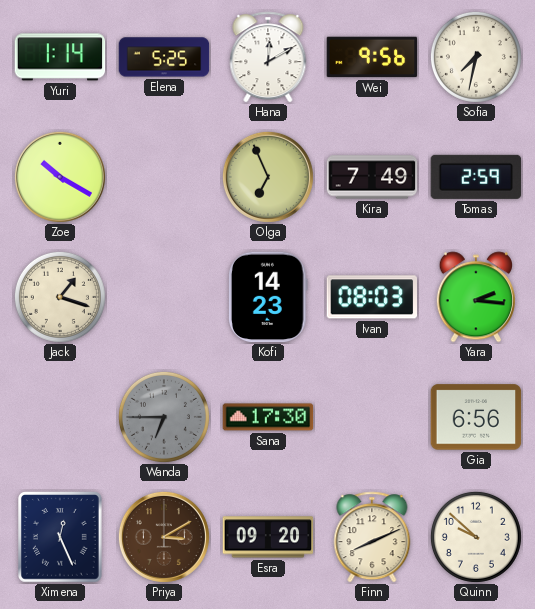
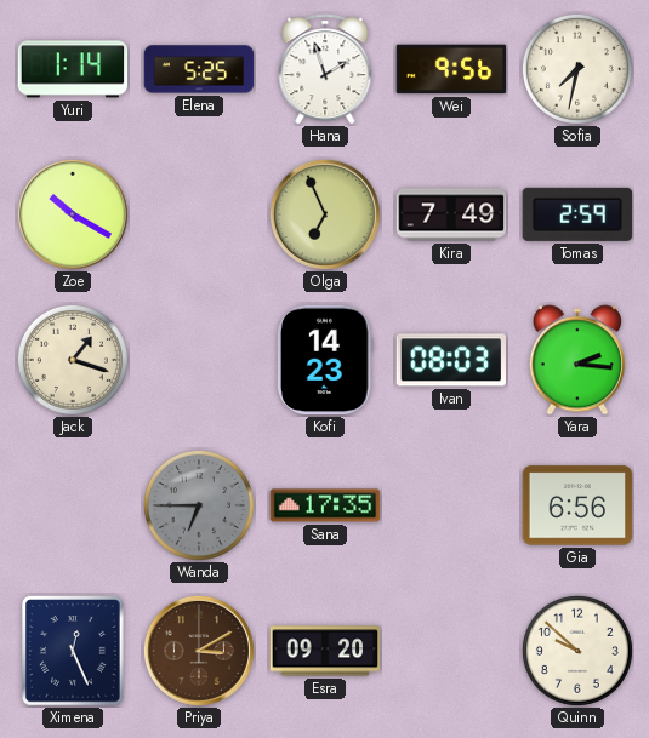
Hana: 12:10 -> 1:57 (325, 69)
Sana: 17:30 -> 17:35 (325, 505)
Finn: 8:11 -> none (372, 537)
